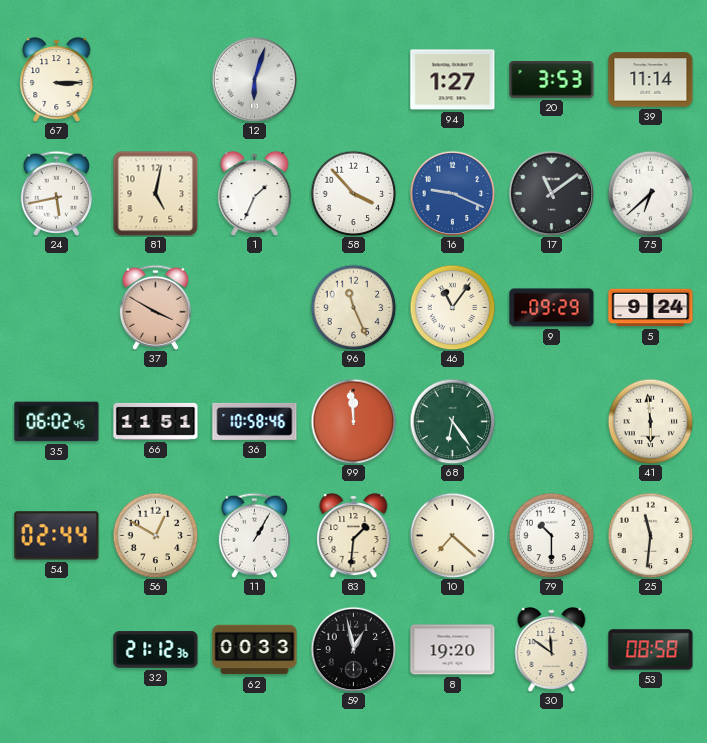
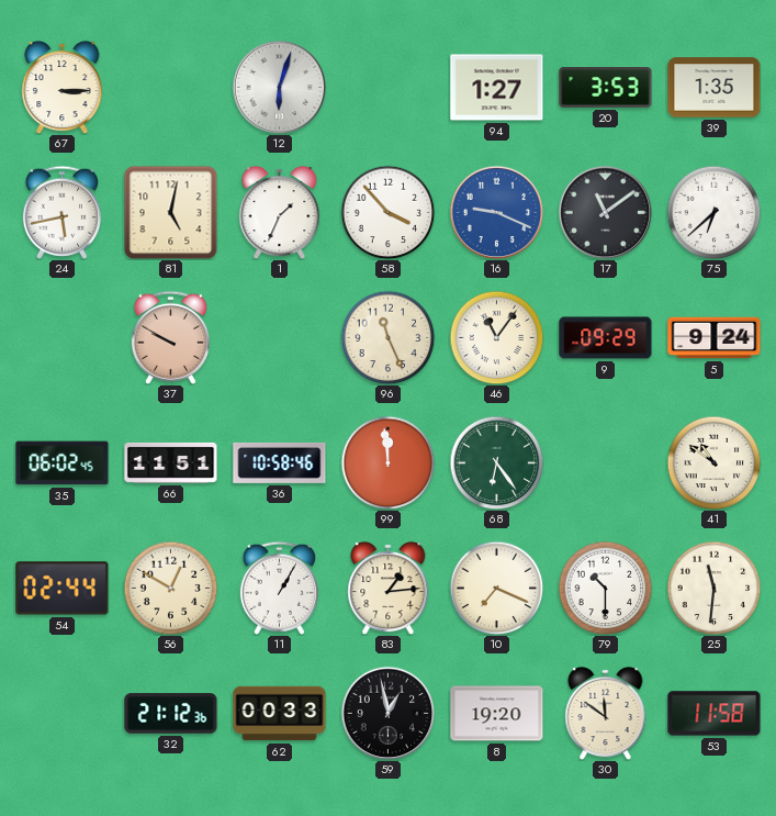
39: 11:14 -> 1:35 (715, 88)
37: 3:50 -> 9:50 (170, 337)
41: 5:59 -> 10:51 (713, 462)
83: 1:31 -> 1:14 (389, 588)
10: 7:22 -> 7:19 (496, 588)
53: 08:58 -> 11:58 (715, 714)
